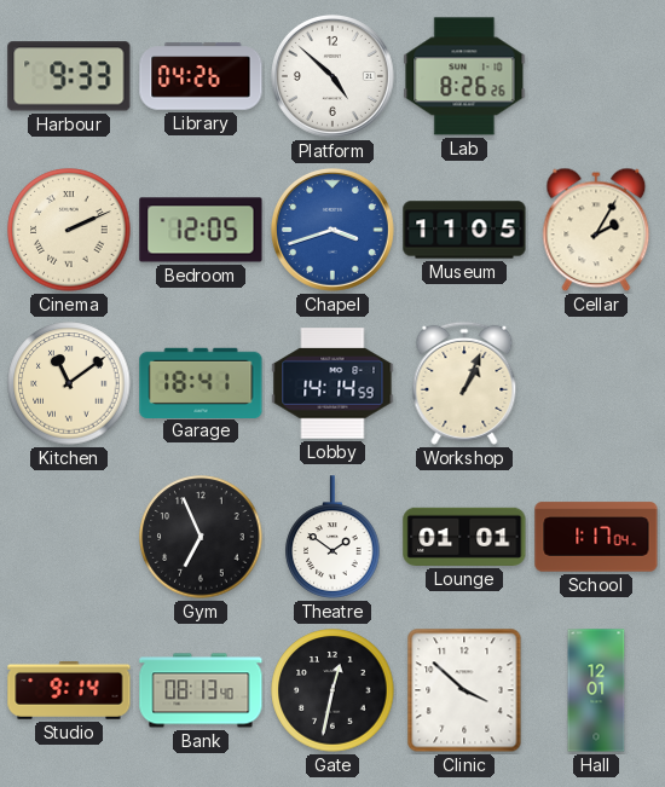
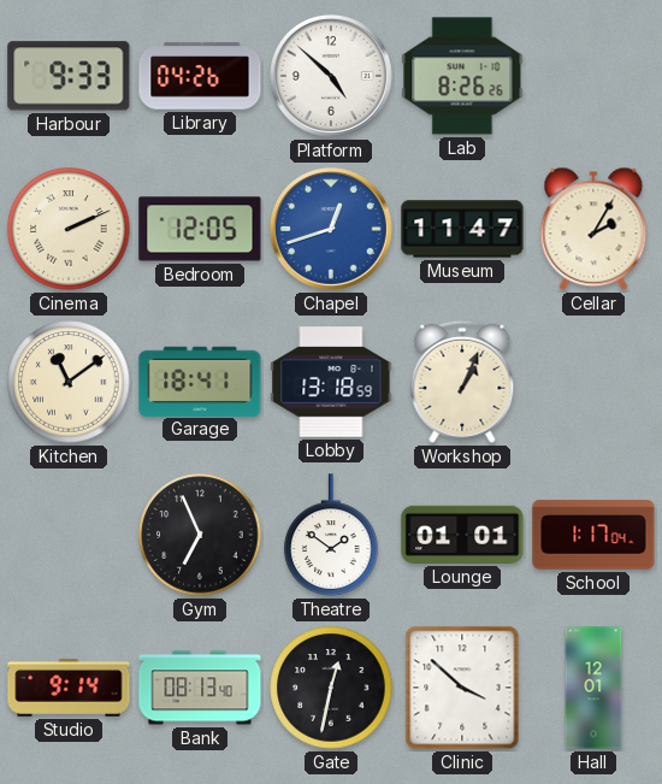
Chapel: 3:42 -> 12:42 (331, 229)
Museum: 11:05 -> 11:47 (462, 229)
Lobby: 14:14 -> 13:18 (331, 382)
